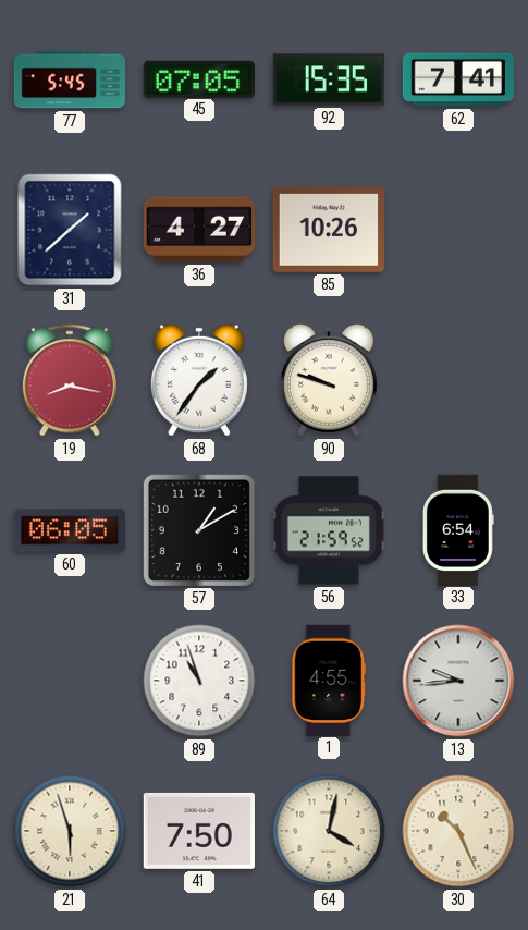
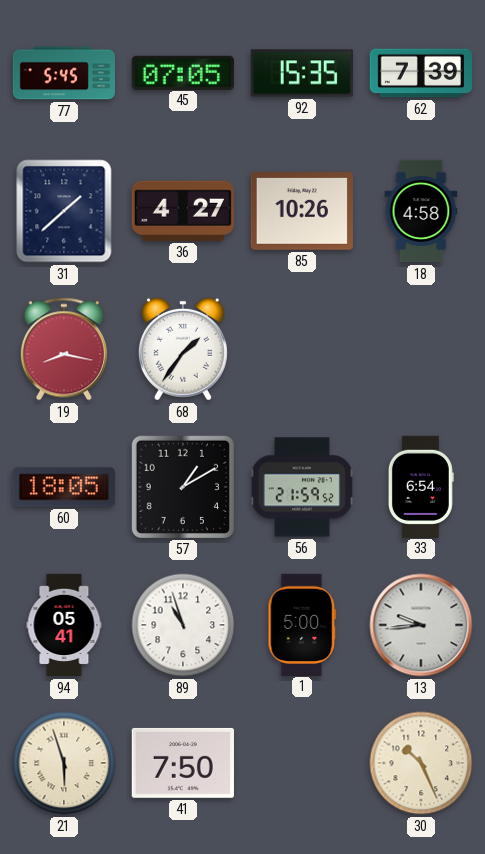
62: 7:41 -> 7:39 (420, 73)
18: none -> 4:58 (421, 211)
90: 9:48 -> none (329, 380)
60: 06:05 -> 18:05 (64, 487)
94: none -> 05:41 (64, 625)
1: 4:55 -> 5:00 (302, 624)
64: 4:02 -> none (329, 831)
